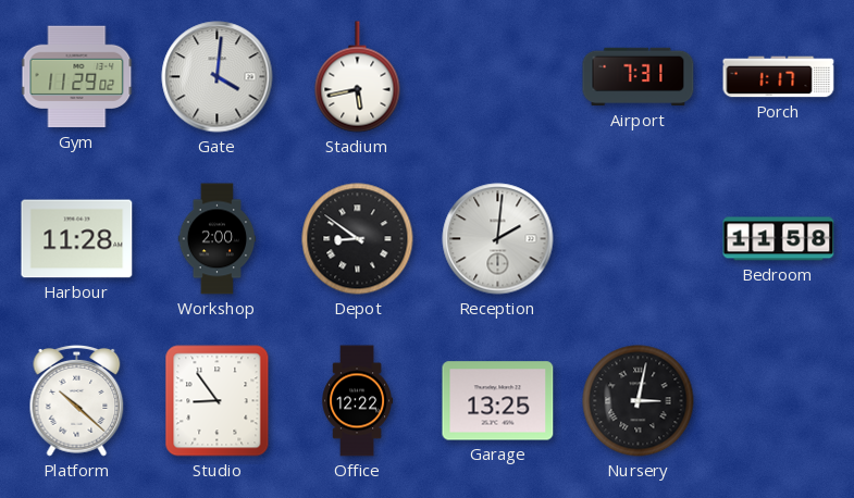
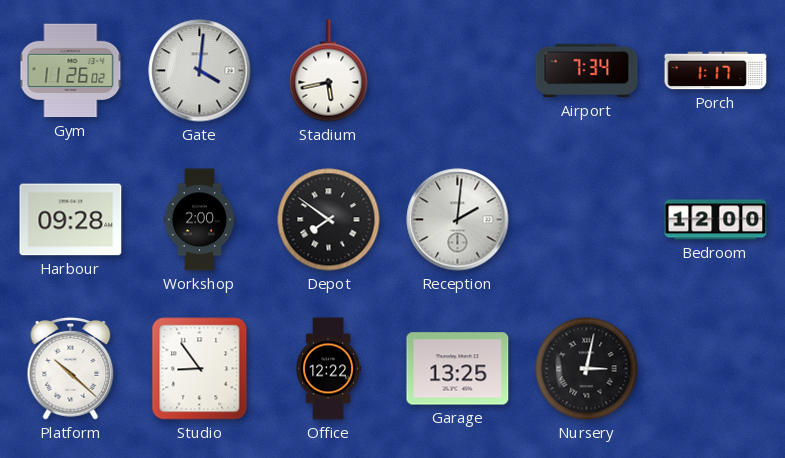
Gym: 11:29 -> 11:26 (71, 71)
Airport: 7:31 -> 7:34 (587, 71)
Harbour: 11:28 -> 09:28 (71, 220)
Depot: 8:51 -> 7:51 (329, 220)
Bedroom: 11:58 -> 12:00 (716, 220)
